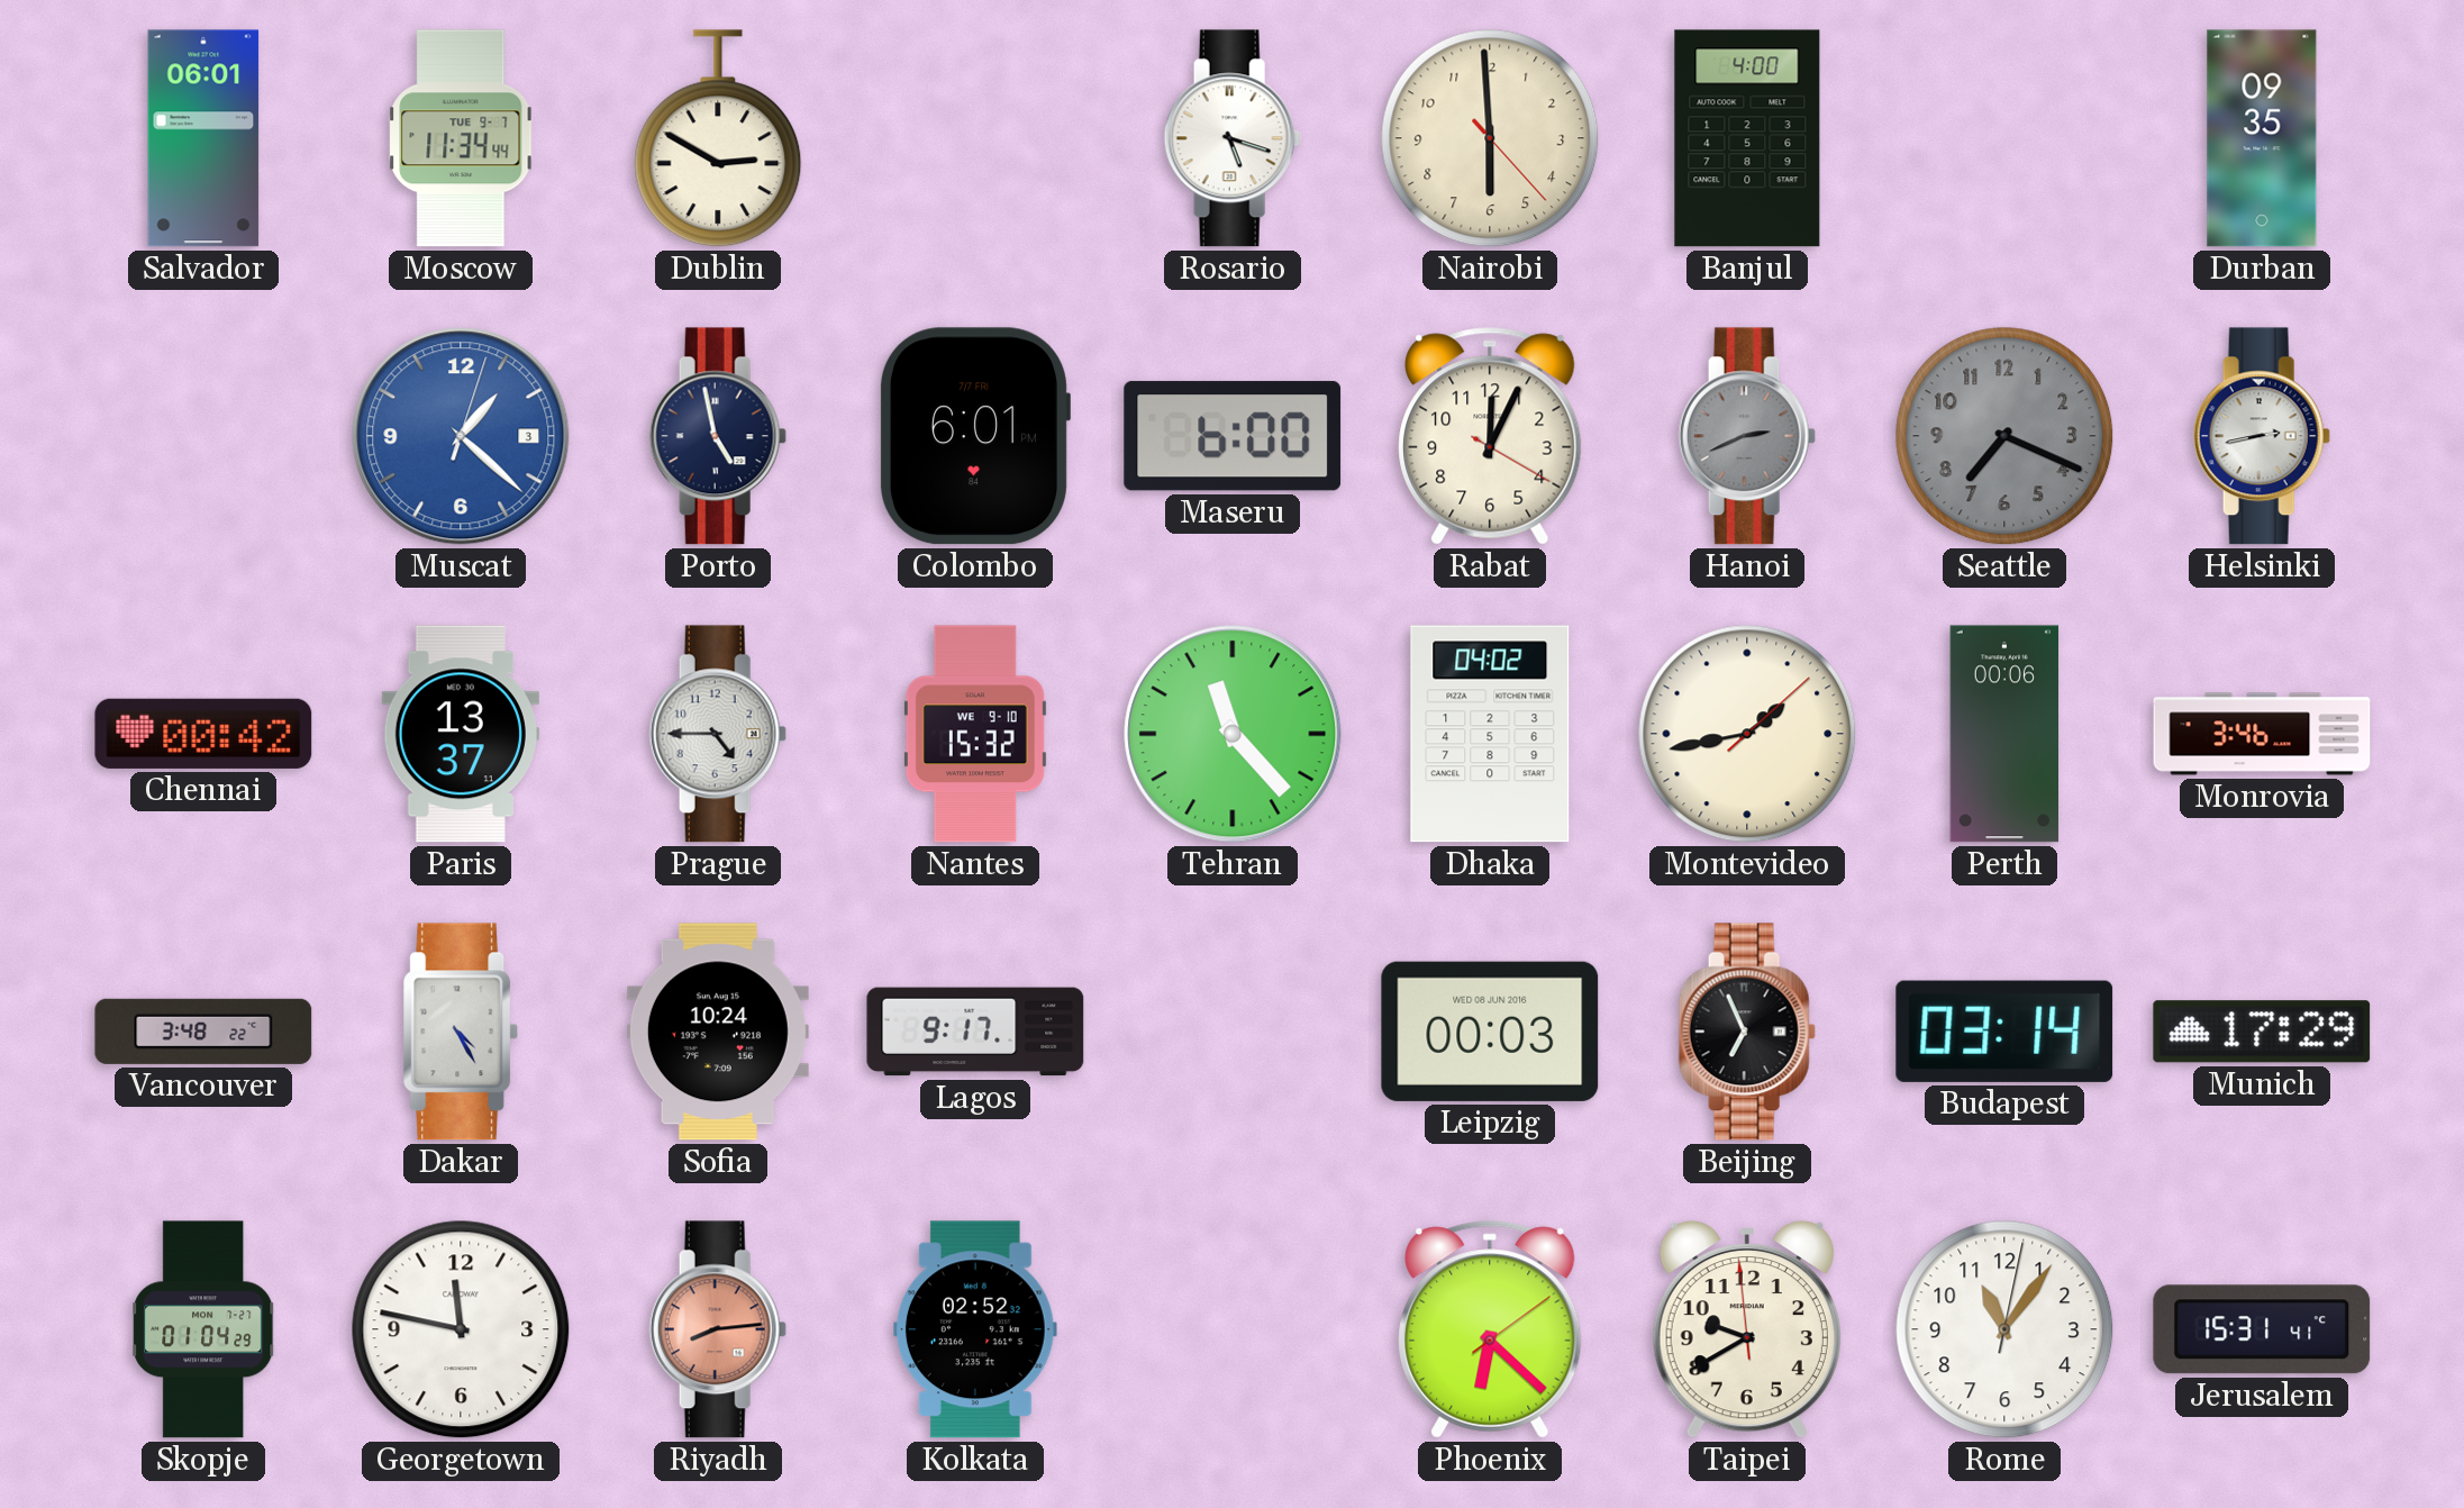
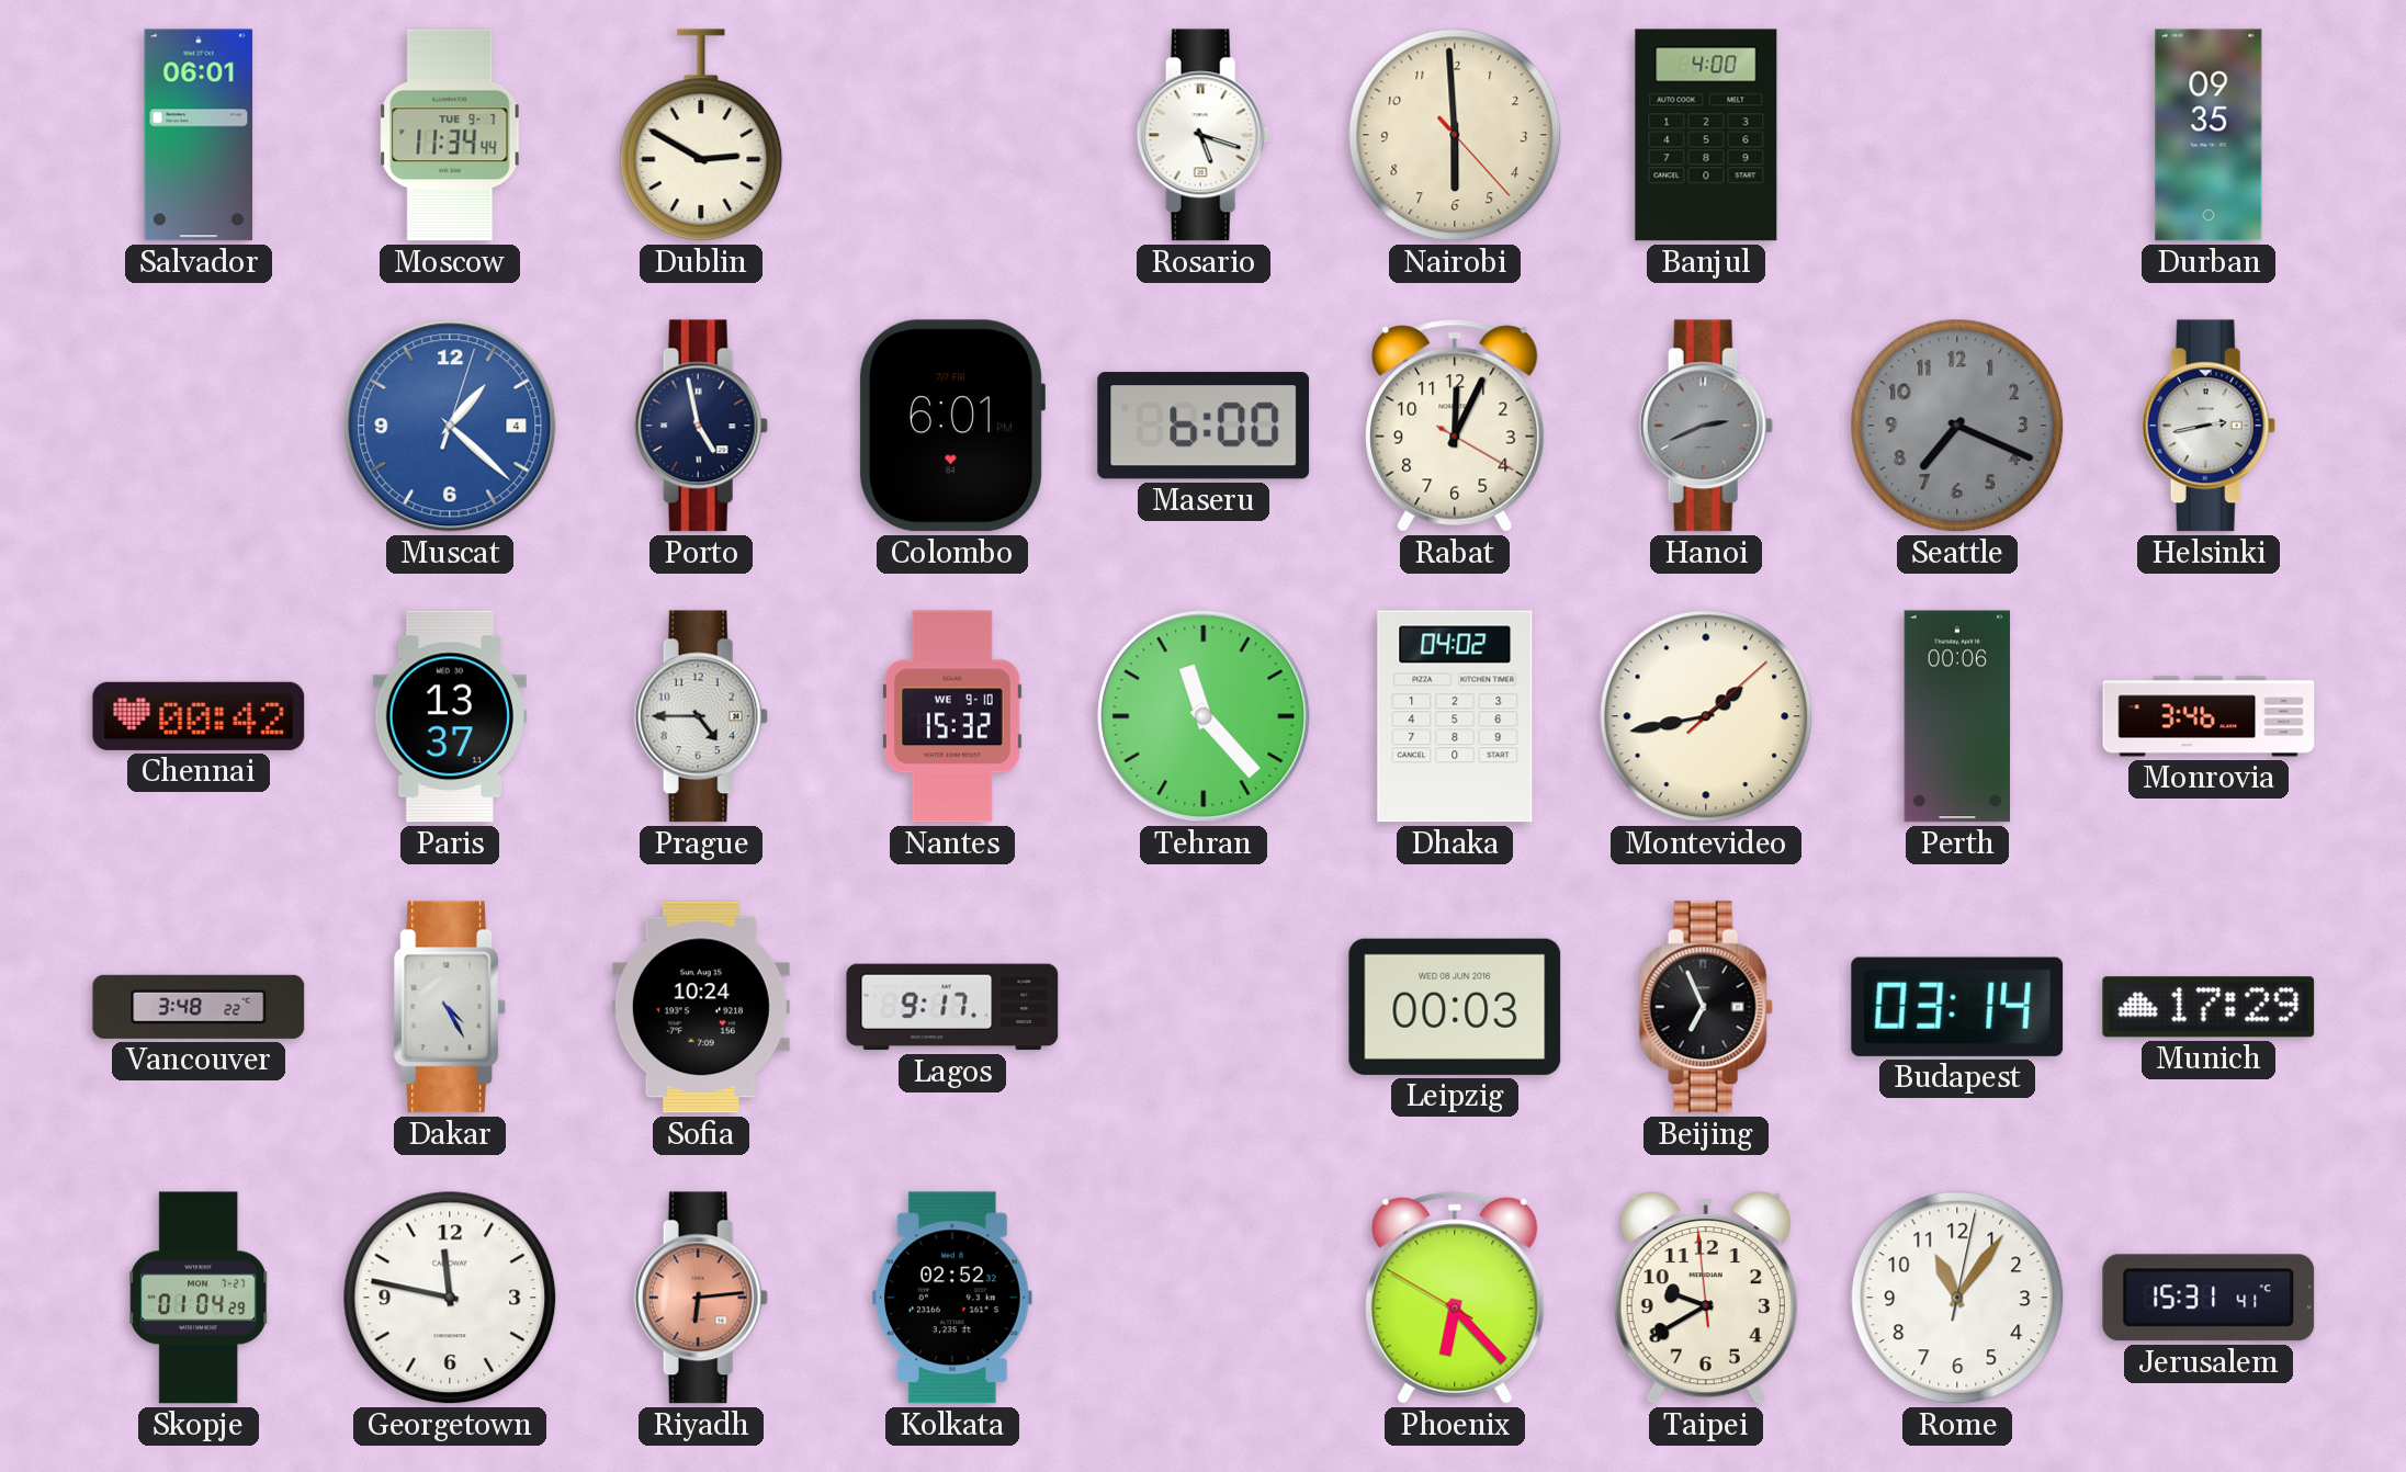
Muscat date: 3 -> 4 (450, 426)
Riyadh: 8:14 -> 6:14 (701, 1298)
Phoenix: 6:22:09 -> 6:22:50 (1455, 1298)
